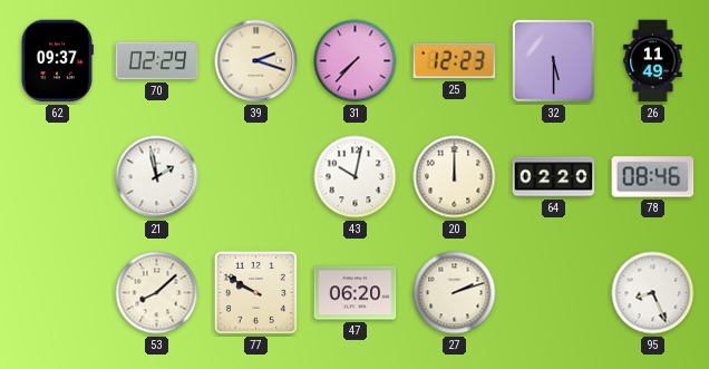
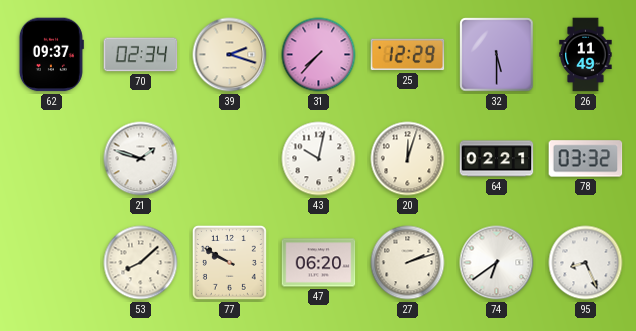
70: 02:29 -> 02:34 (141, 55)
25: 12:23 -> 12:29 (408, 55)
21: 1:58 -> 1:48 (141, 159)
20: 12:00 -> 12:03 (408, 159)
64: 02:20 -> 02:21 (497, 159)
78: 08:46 -> 03:32 (586, 159)
74: none -> 6:39 (497, 263)
